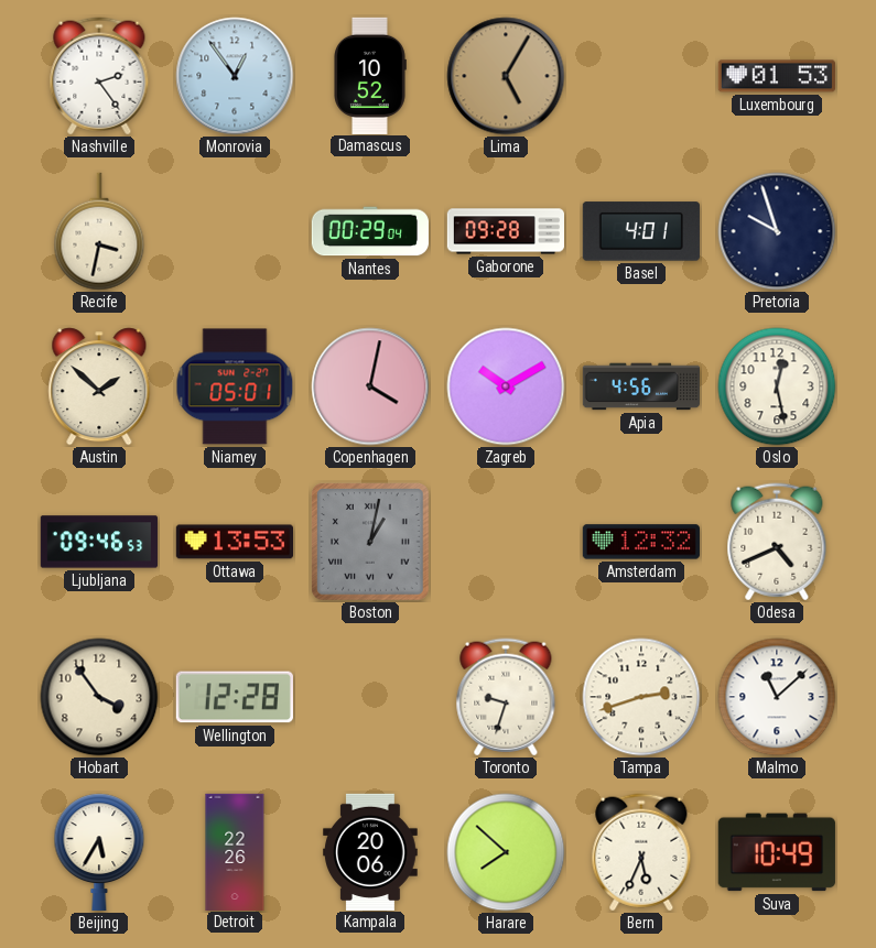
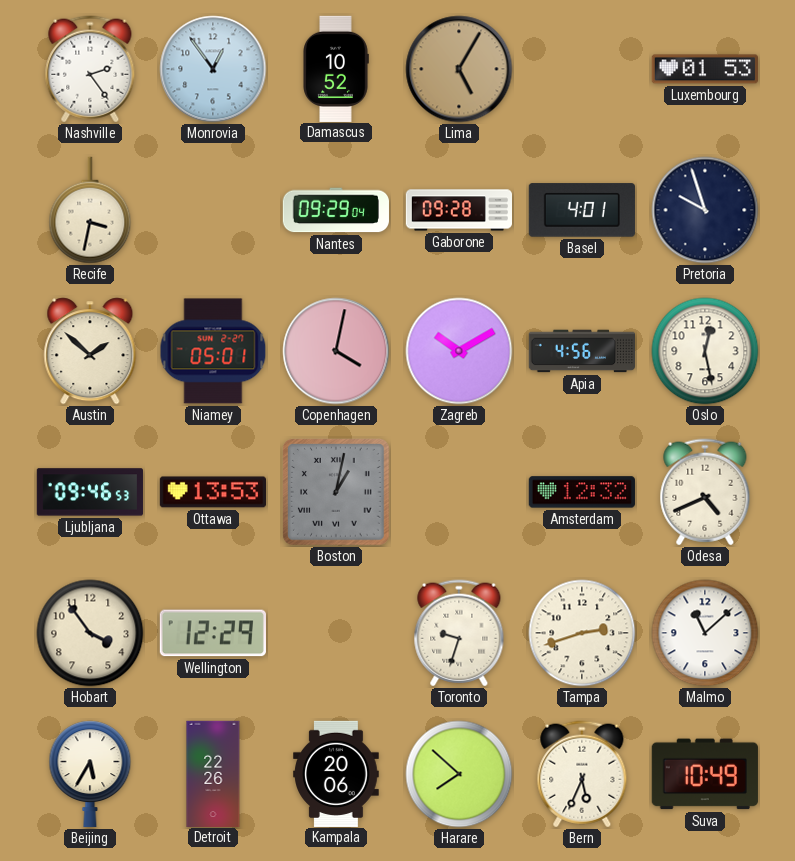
Nantes: 00:29 -> 09:29 (336, 210)
Wellington: 12:28 -> 12:29 (213, 633)
